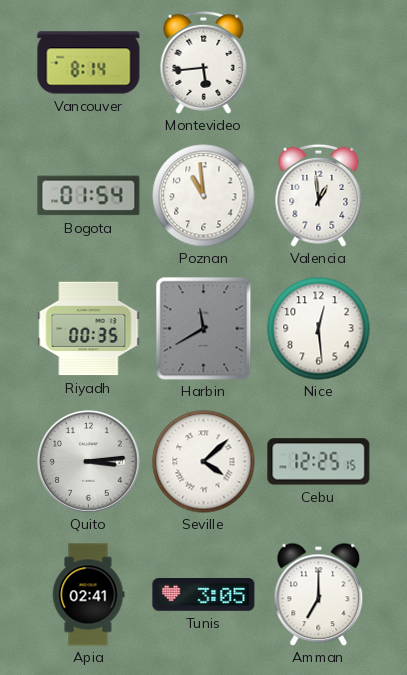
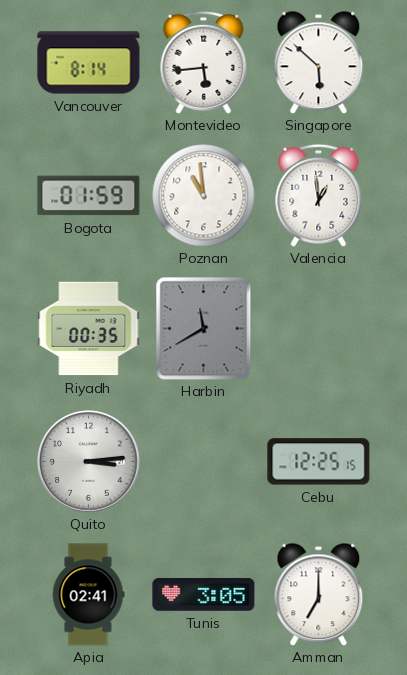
Singapore: none -> 5:52 (319, 62)
Bogota: 01:54 -> 01:59 (89, 196)
Nice: 12:29 -> none (319, 329)
Seville: 4:08 -> none (204, 462)
